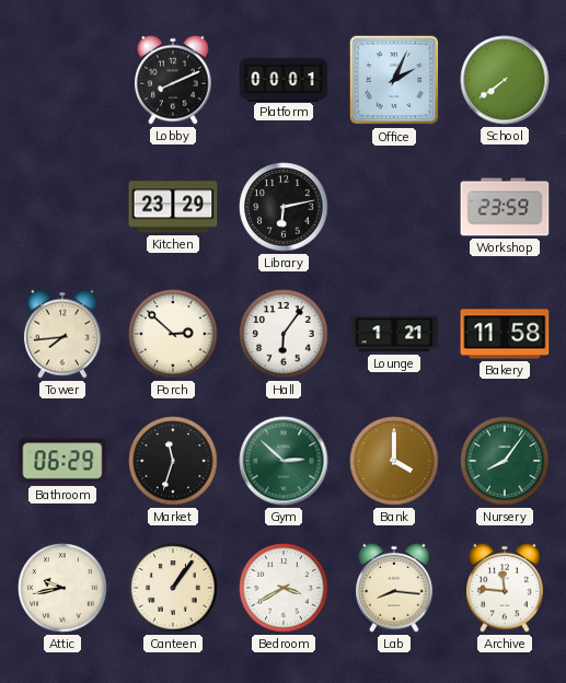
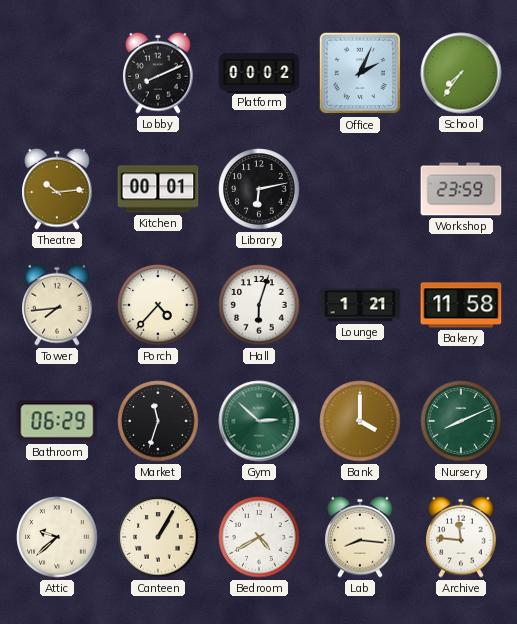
Platform: 00:01 -> 00:02 (259, 72)
School: 7:39 -> 7:36 (461, 73)
Theatre: none -> 10:14 (57, 189)
Kitchen: 23:29 -> 00:01 (158, 189)
Porch: 2:52 -> 4:37 (158, 305)
Hall: 6:06 -> 6:03 (259, 305)
Nursery: 8:06 -> 8:11 (461, 421)
Attic: 9:43 -> 9:38 (57, 537)
Canteen: 1:06 -> 1:05 (158, 537)
Bedroom: 3:40 -> 4:40 (259, 537)
